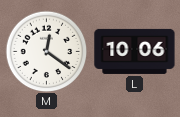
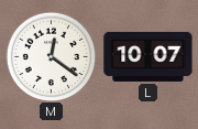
L: 10:06 -> 10:07 (148, 56)
